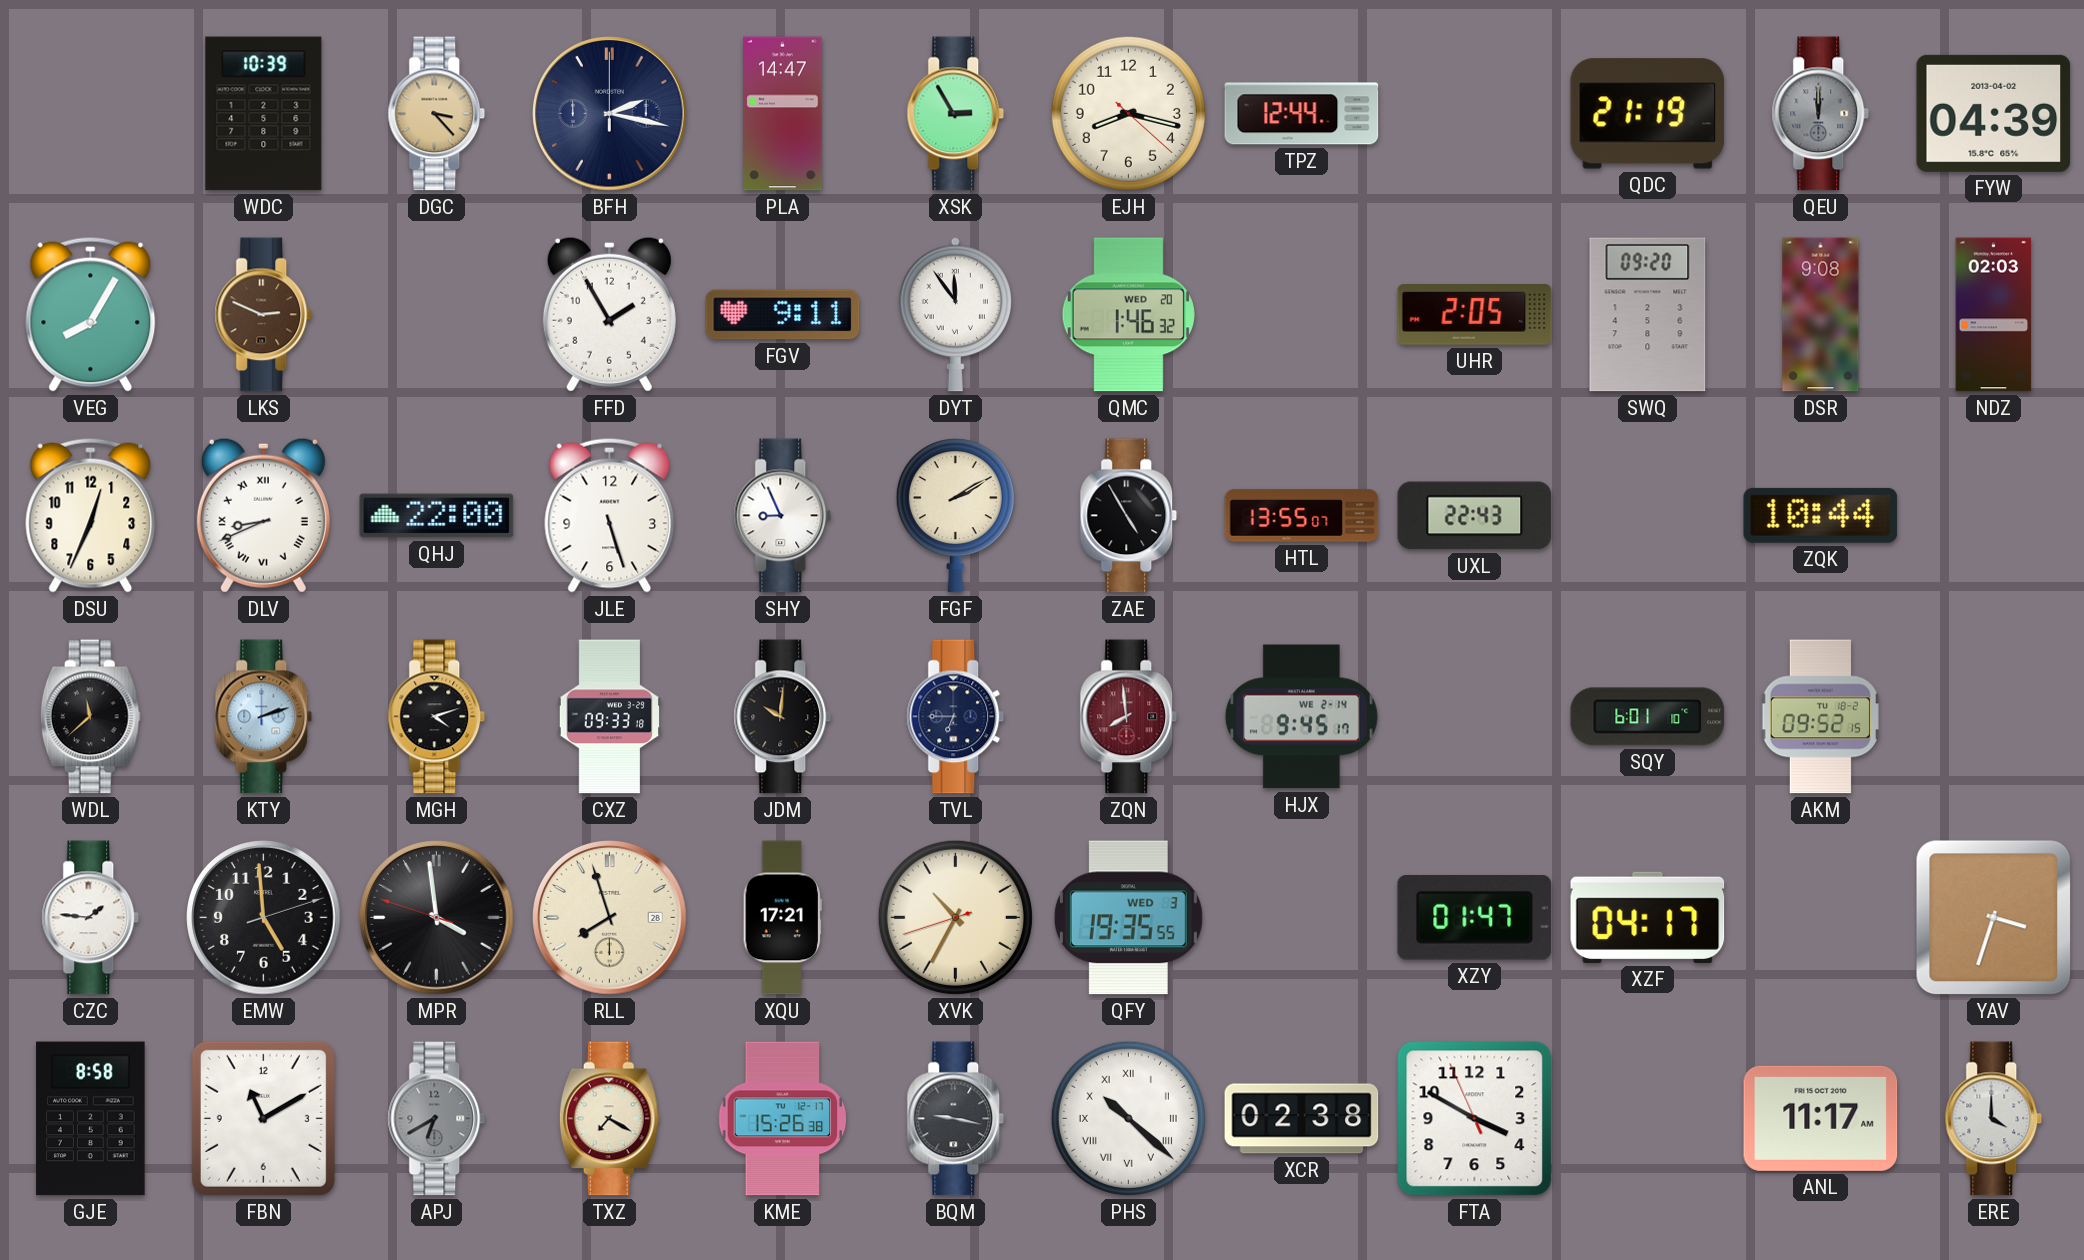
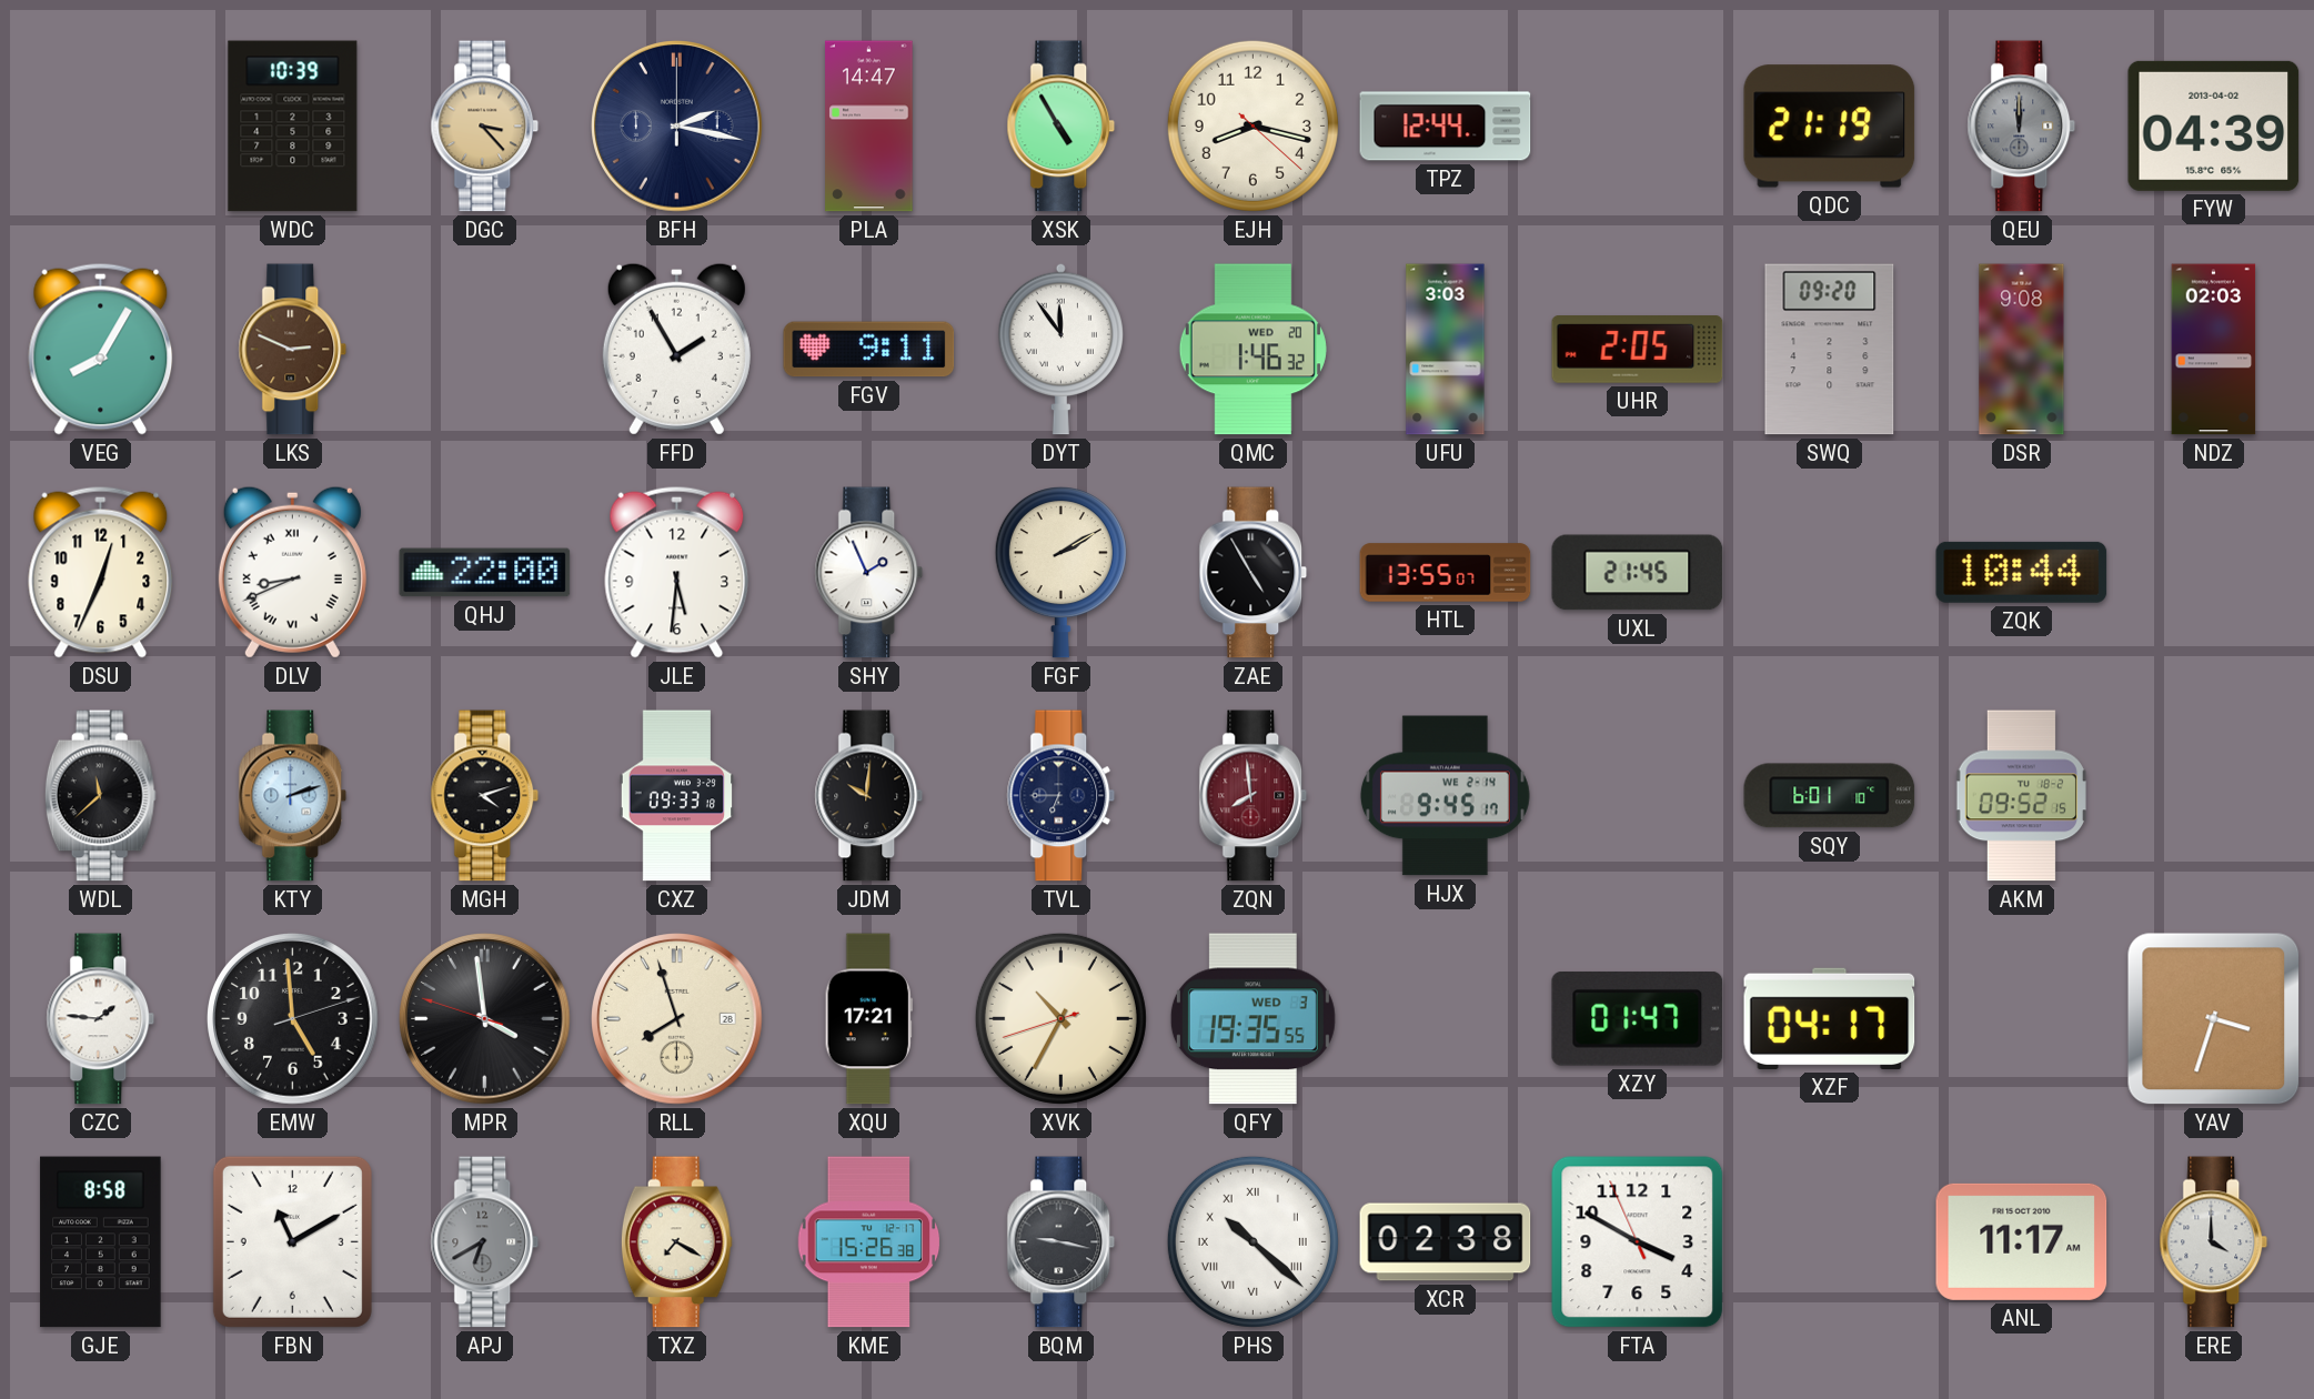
XSK: 2:55 -> 4:55 (1062, 127)
UFU: none -> 3:03 (1446, 350)
JLE: 5:27 -> 5:31 (677, 572)
SHY: 8:56 -> 1:56 (869, 573)
UXL: 22:43 -> 21:45 (1638, 573)
